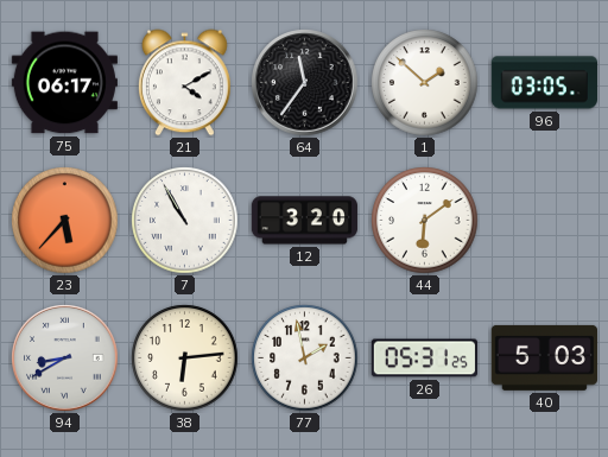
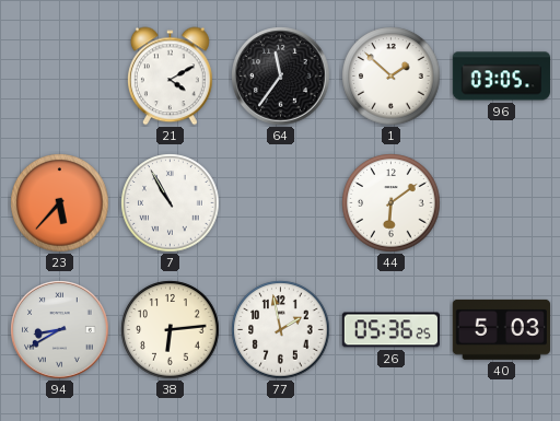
75: 06:17 -> none (64, 83)
12: 3:20 -> none (304, 221)
26: 05:31 -> 05:36 (390, 330)
